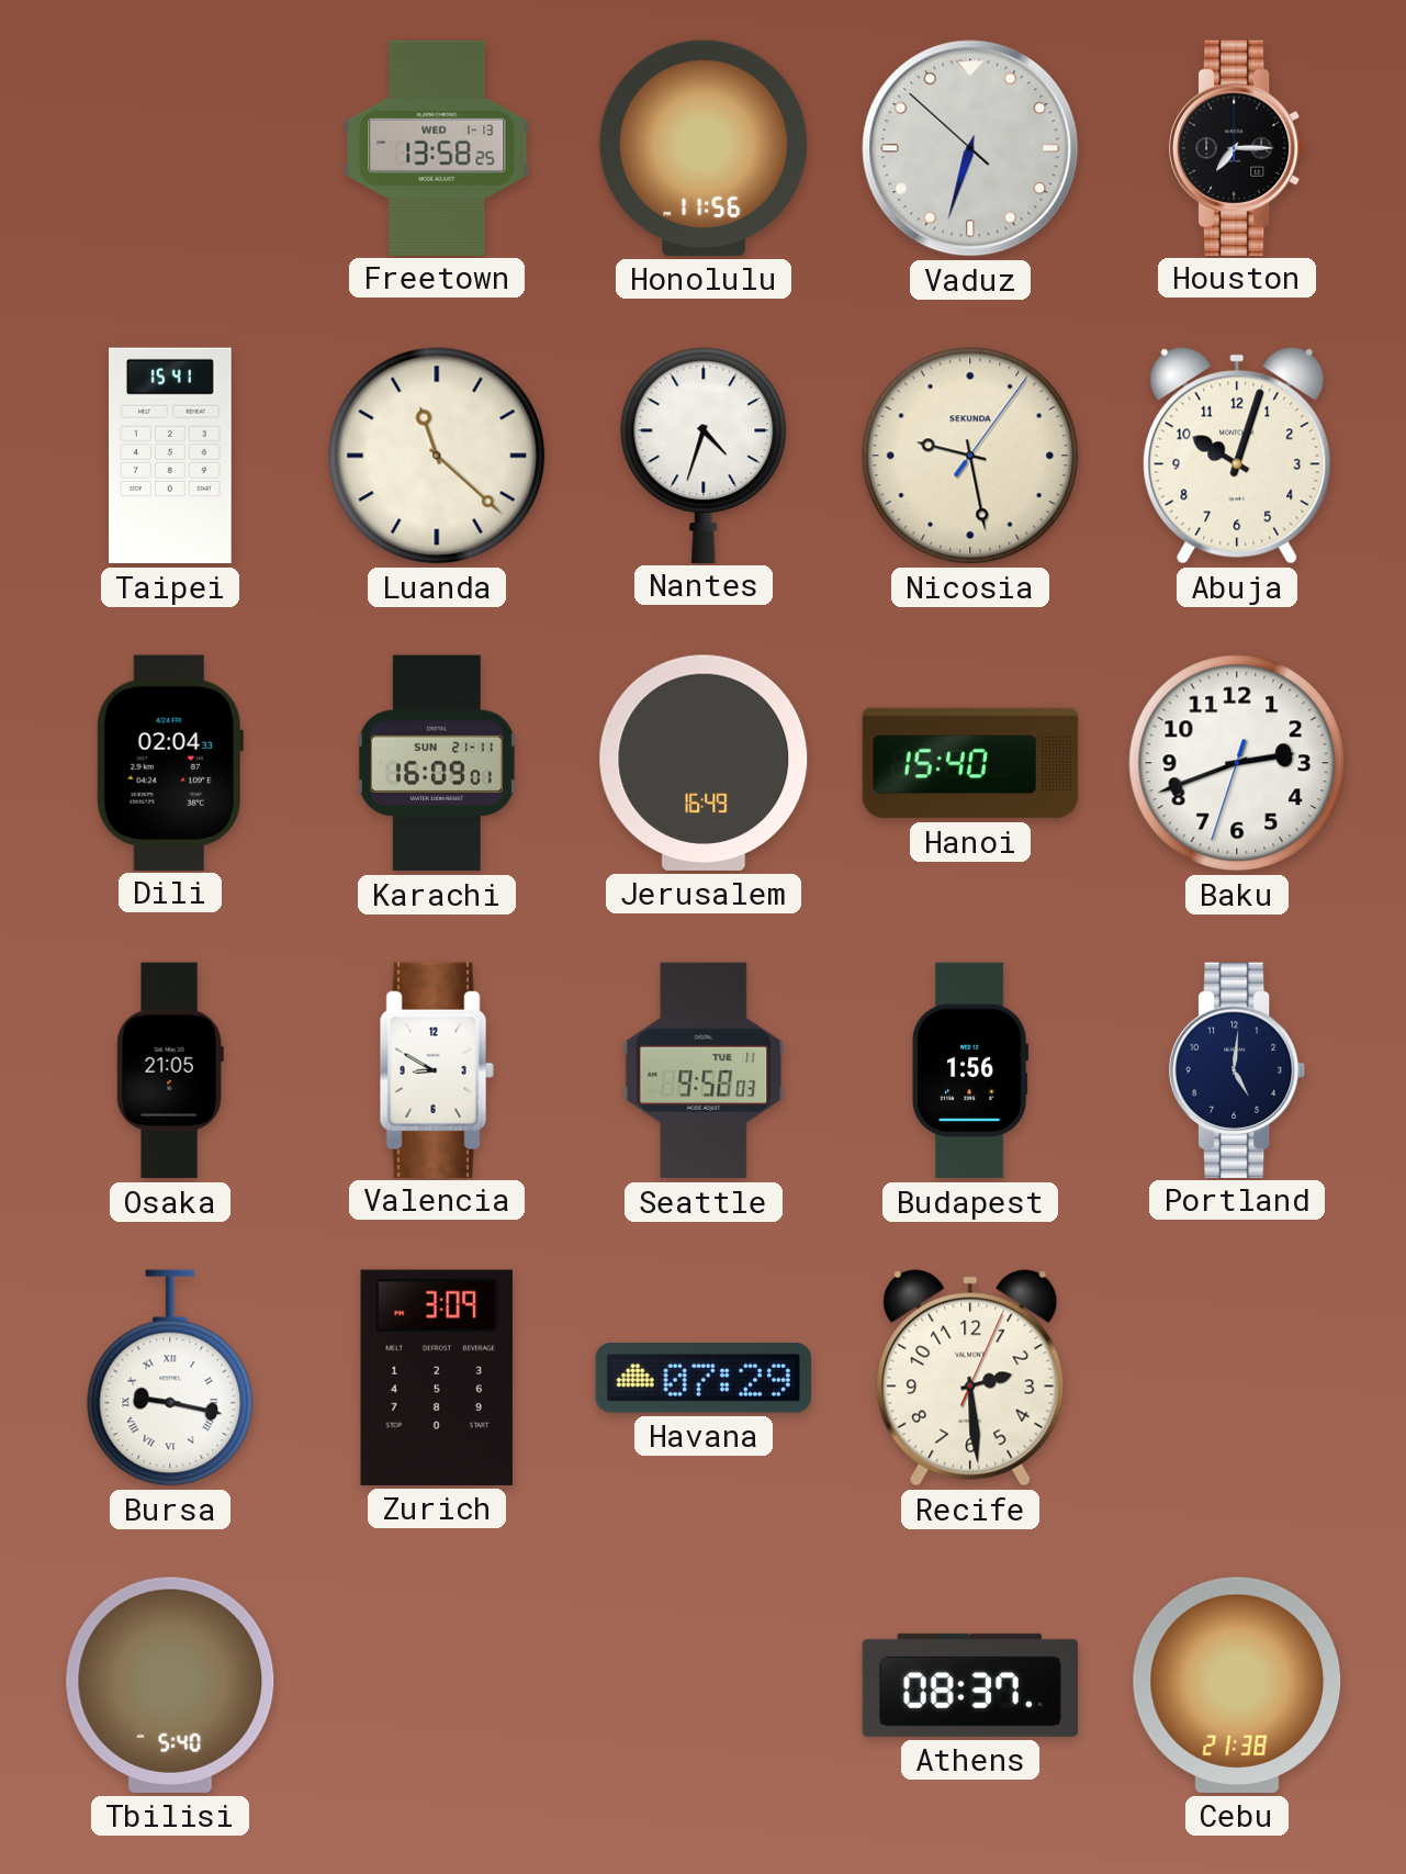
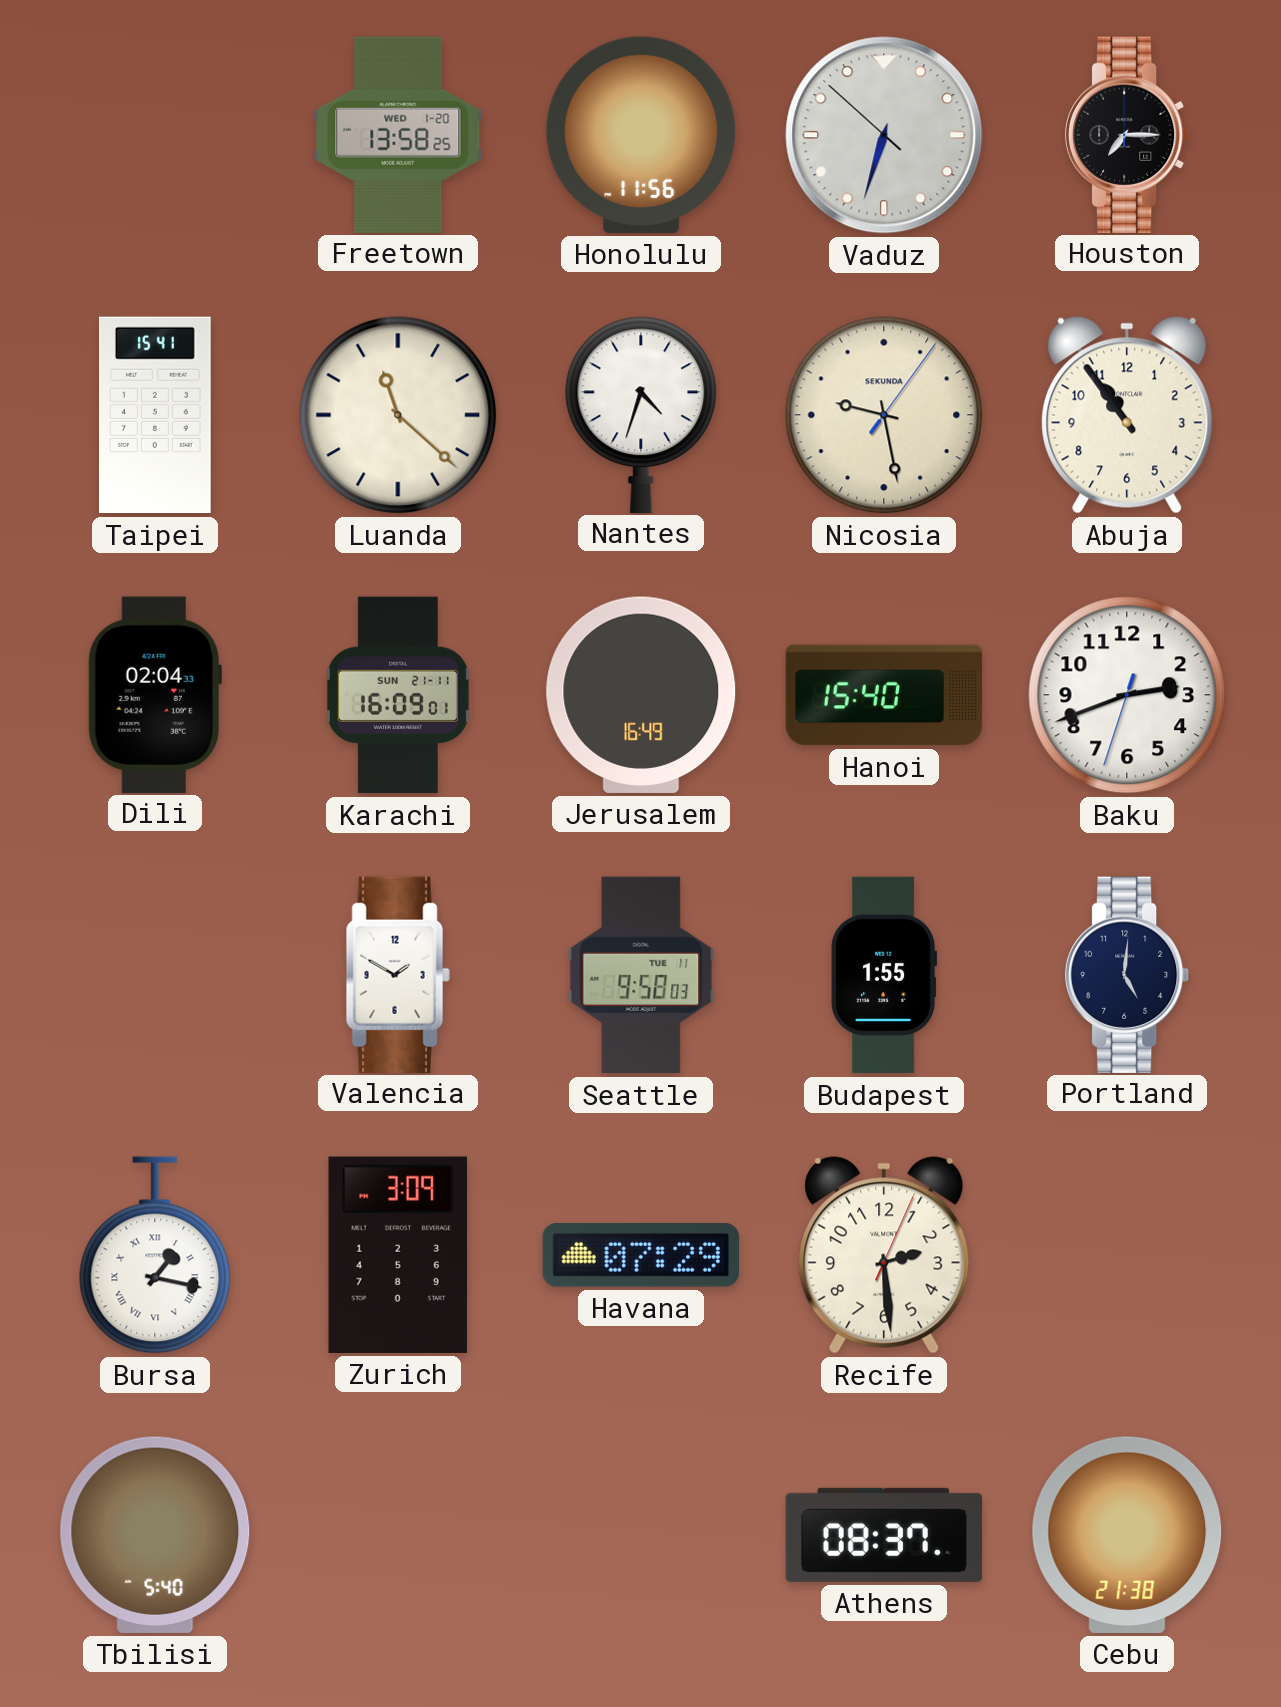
Freetown date: WED 1-13 -> WED 1-20 (398, 134)
Abuja: 10:03 -> 10:54 (1127, 415)
Osaka: 21:05 -> none (170, 1070)
Valencia: 8:50 -> 1:50 (398, 974)
Budapest: 1:56 -> 1:55 (884, 975)
Bursa: 9:17 -> 1:17 (155, 1255)
